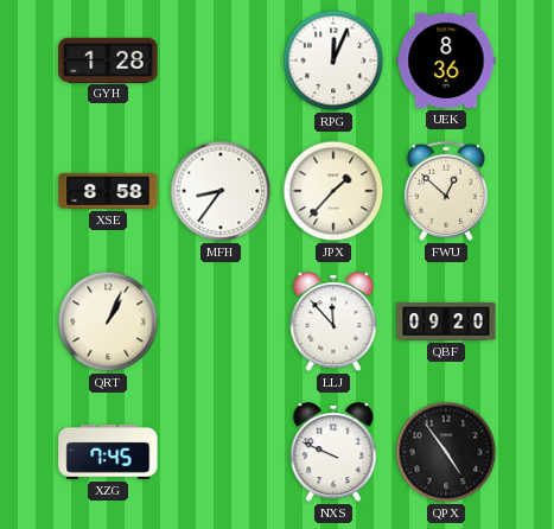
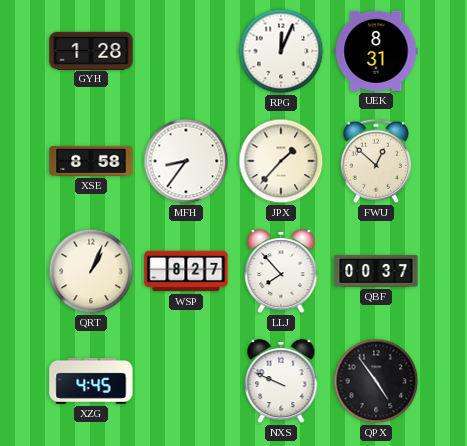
UEK: 8:36 -> 8:31 (376, 51)
WSP: none -> 8:27 (186, 271)
LLJ: 11:53 -> 7:53 (281, 272)
QBF: 09:20 -> 00:37 (376, 271)
XZG: 7:45 -> 4:45 (91, 381)
